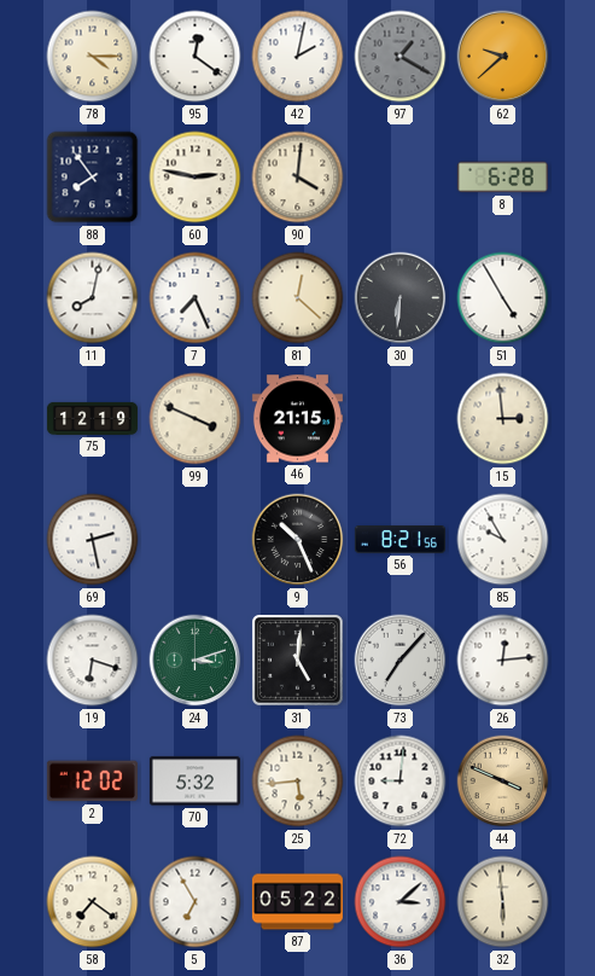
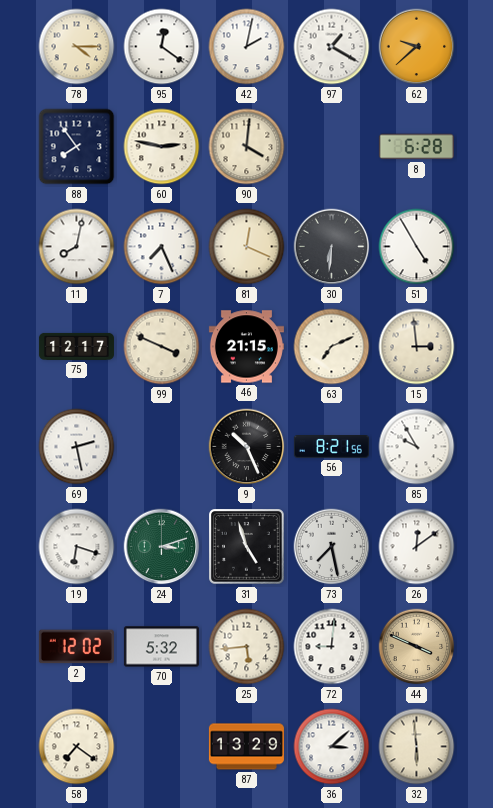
97 dial: grey -> white (332, 47)
81: 12:22 -> 12:19 (247, 247)
75: 12:19 -> 12:17 (76, 346)
63: none -> 7:11 (332, 347)
31: 5:01 -> 4:57 (247, 547)
73: 7:07 -> 7:28 (332, 547)
26: 12:14 -> 12:09 (417, 547)
5: 6:55 -> none (196, 902)
87: 05:22 -> 13:29 (246, 747)
